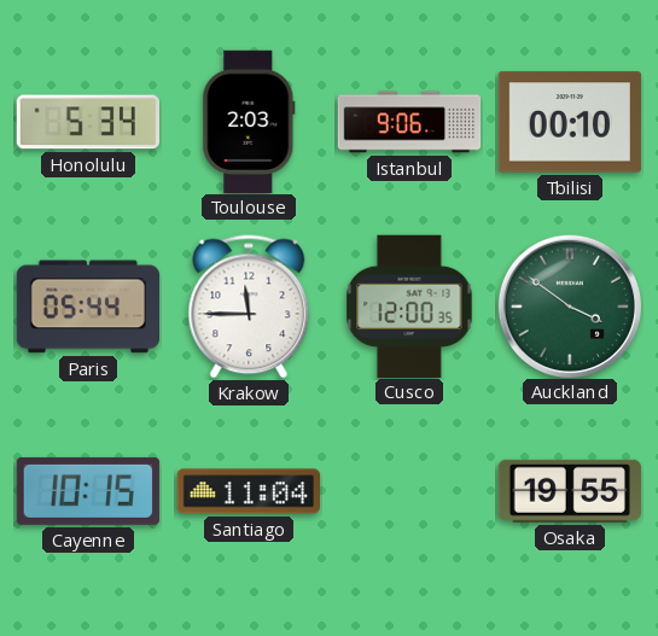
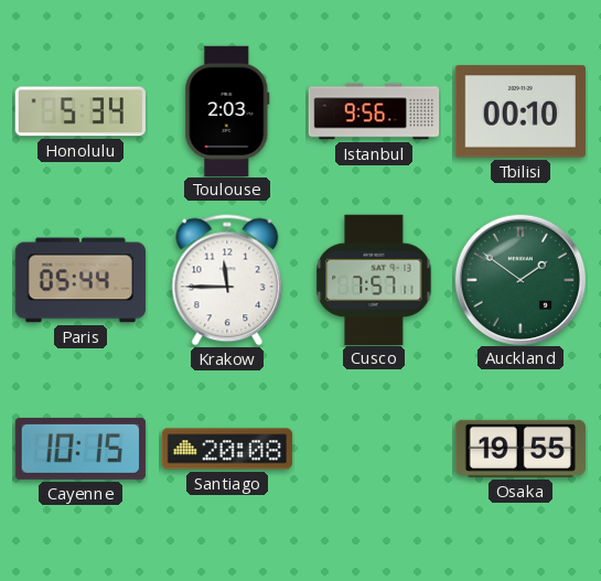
Istanbul: 9:06 -> 9:56 (374, 111)
Cusco: 12:00 -> 7:57 (374, 279)
Auckland: 3:51 -> 1:51 (519, 279)
Santiago: 11:04 -> 20:08 (226, 449)
